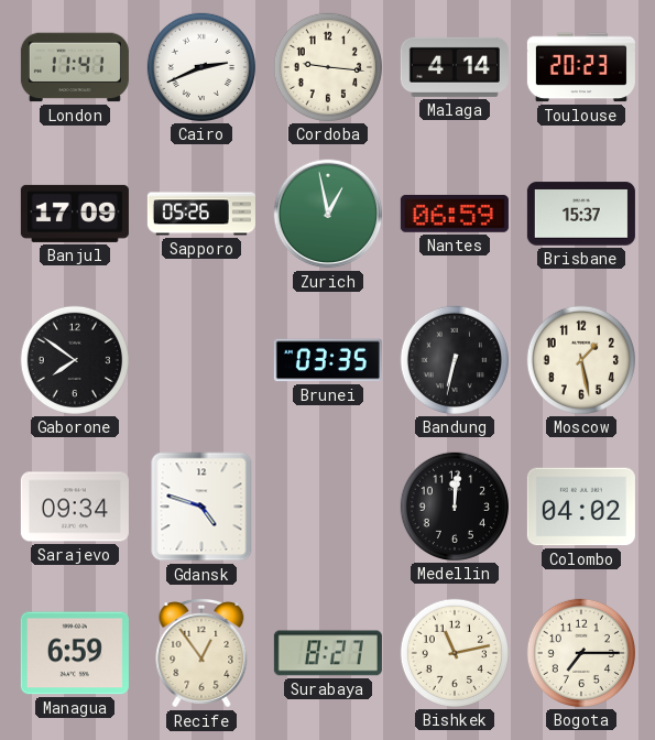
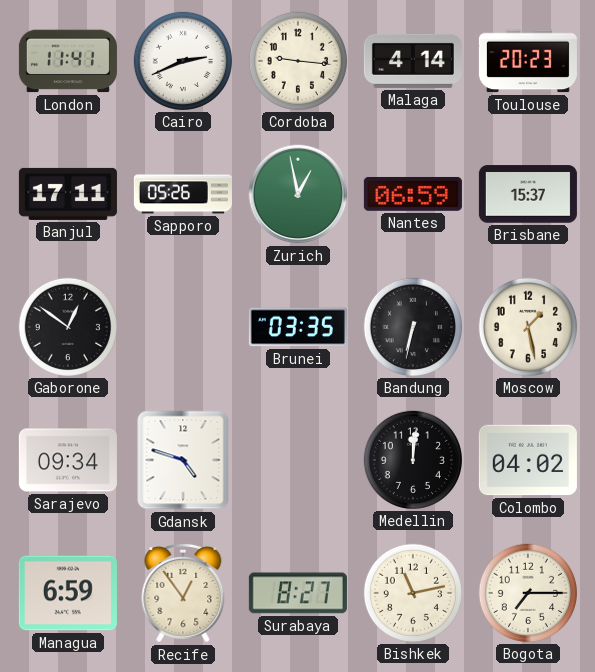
Banjul: 17:09 -> 17:11 (68, 194)
Gaborone: 7:51 -> 12:51 (68, 327)
